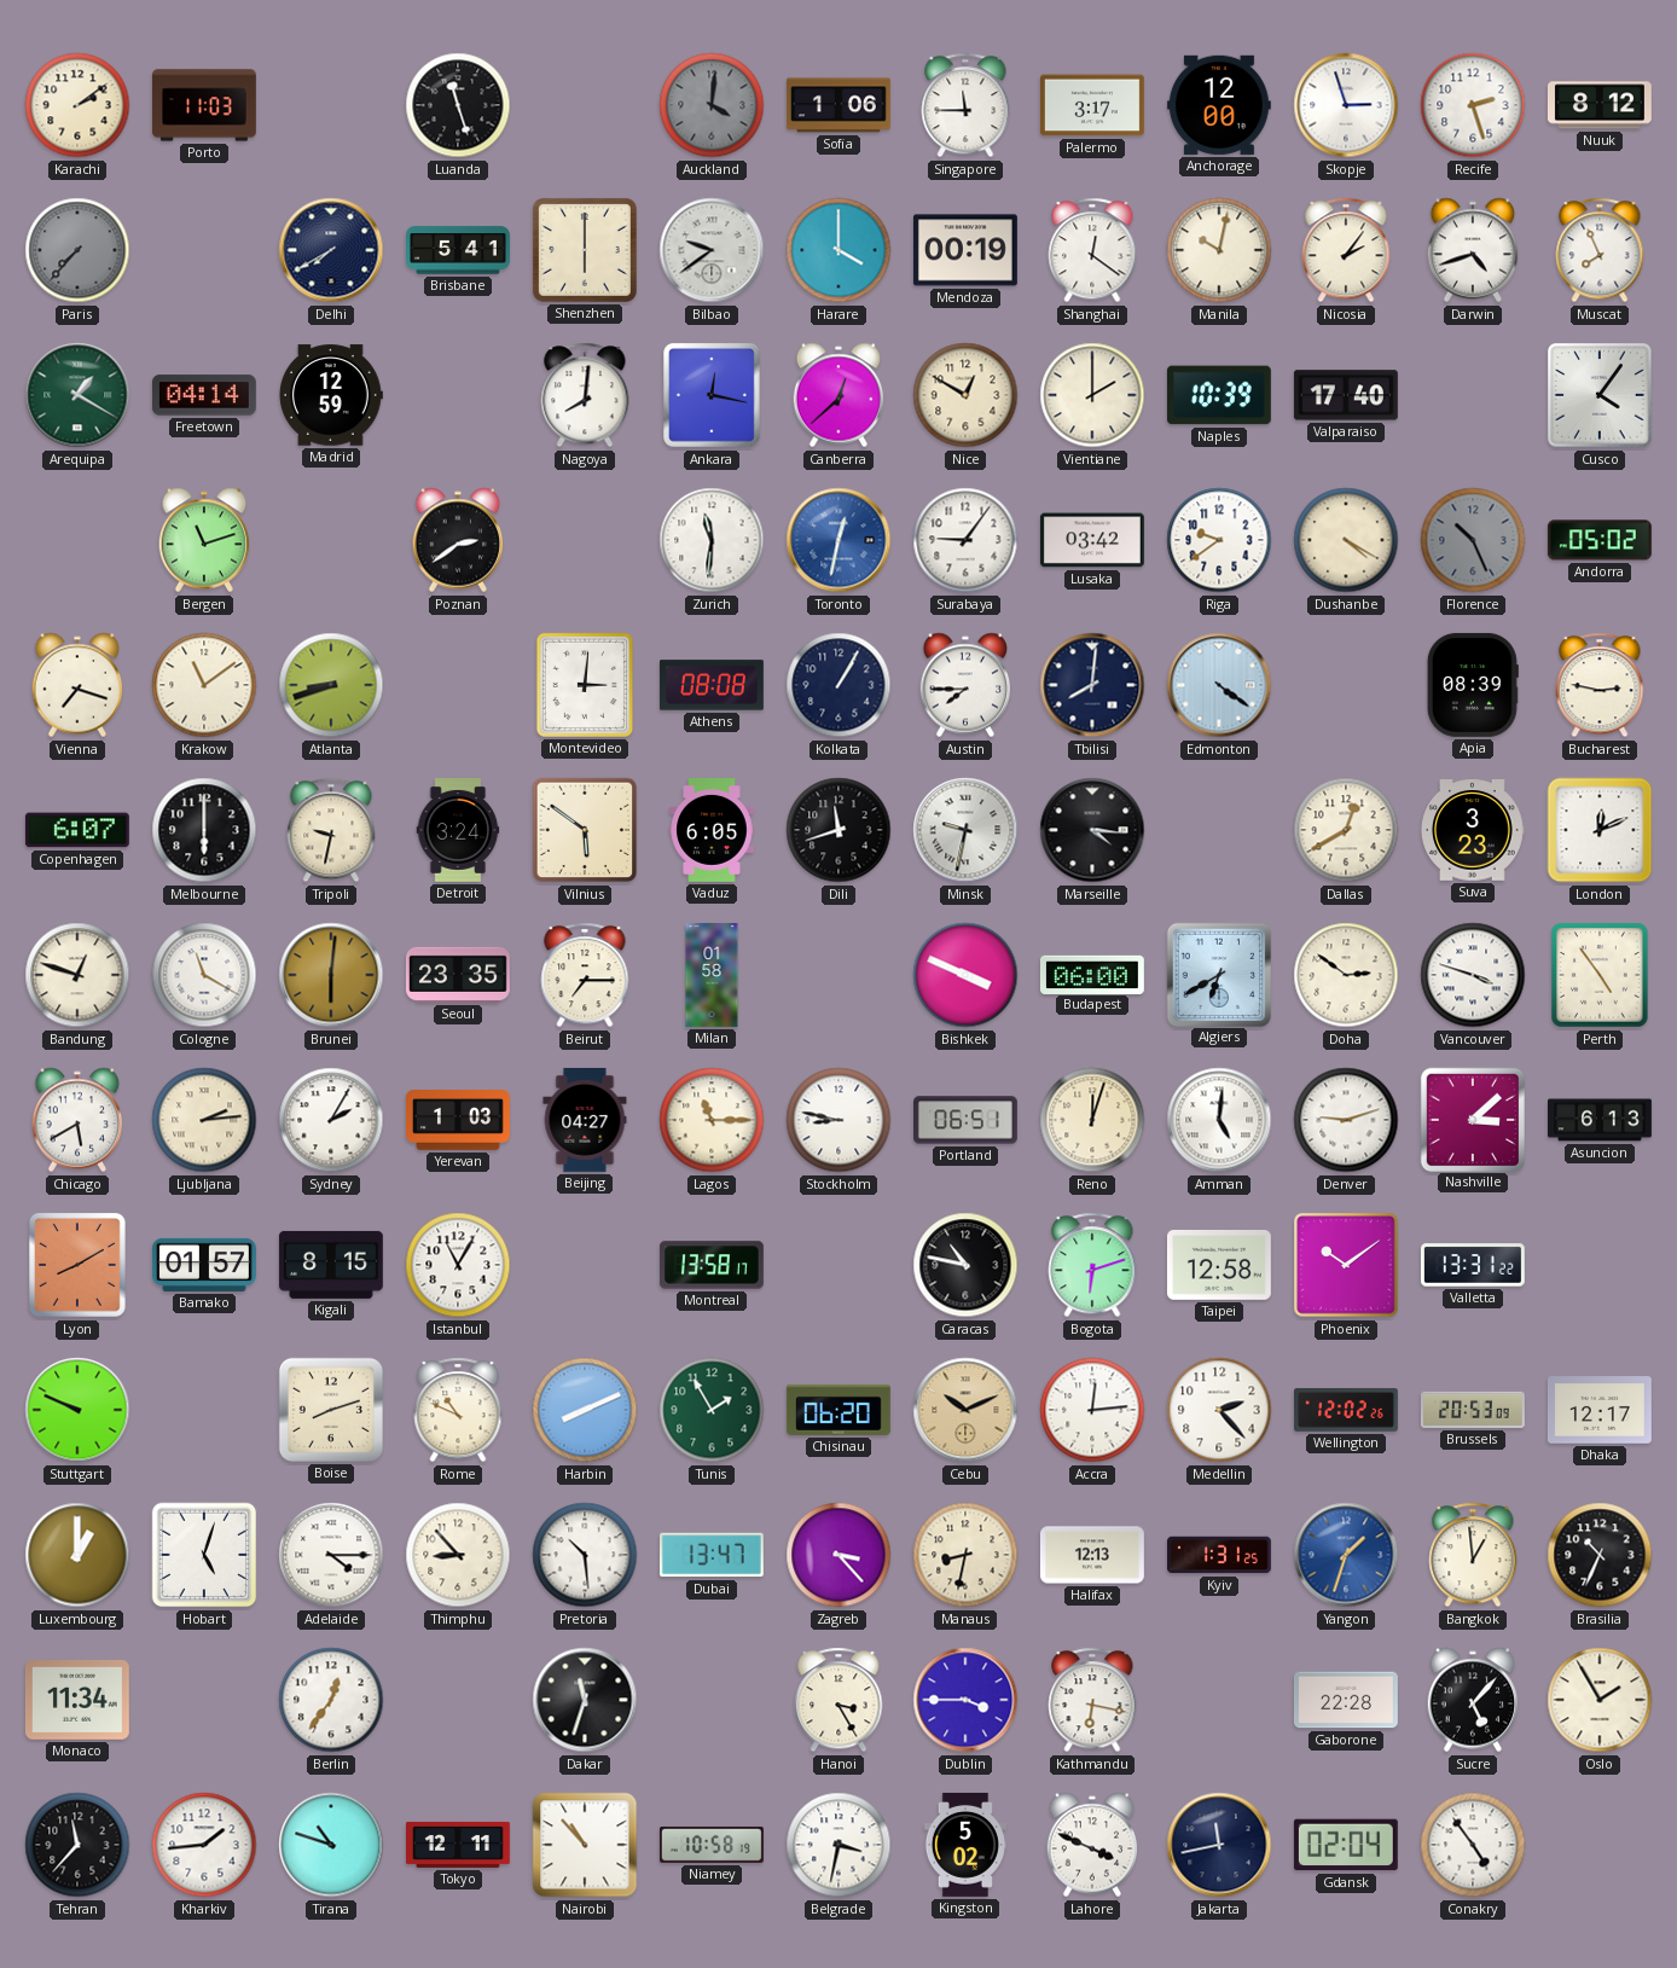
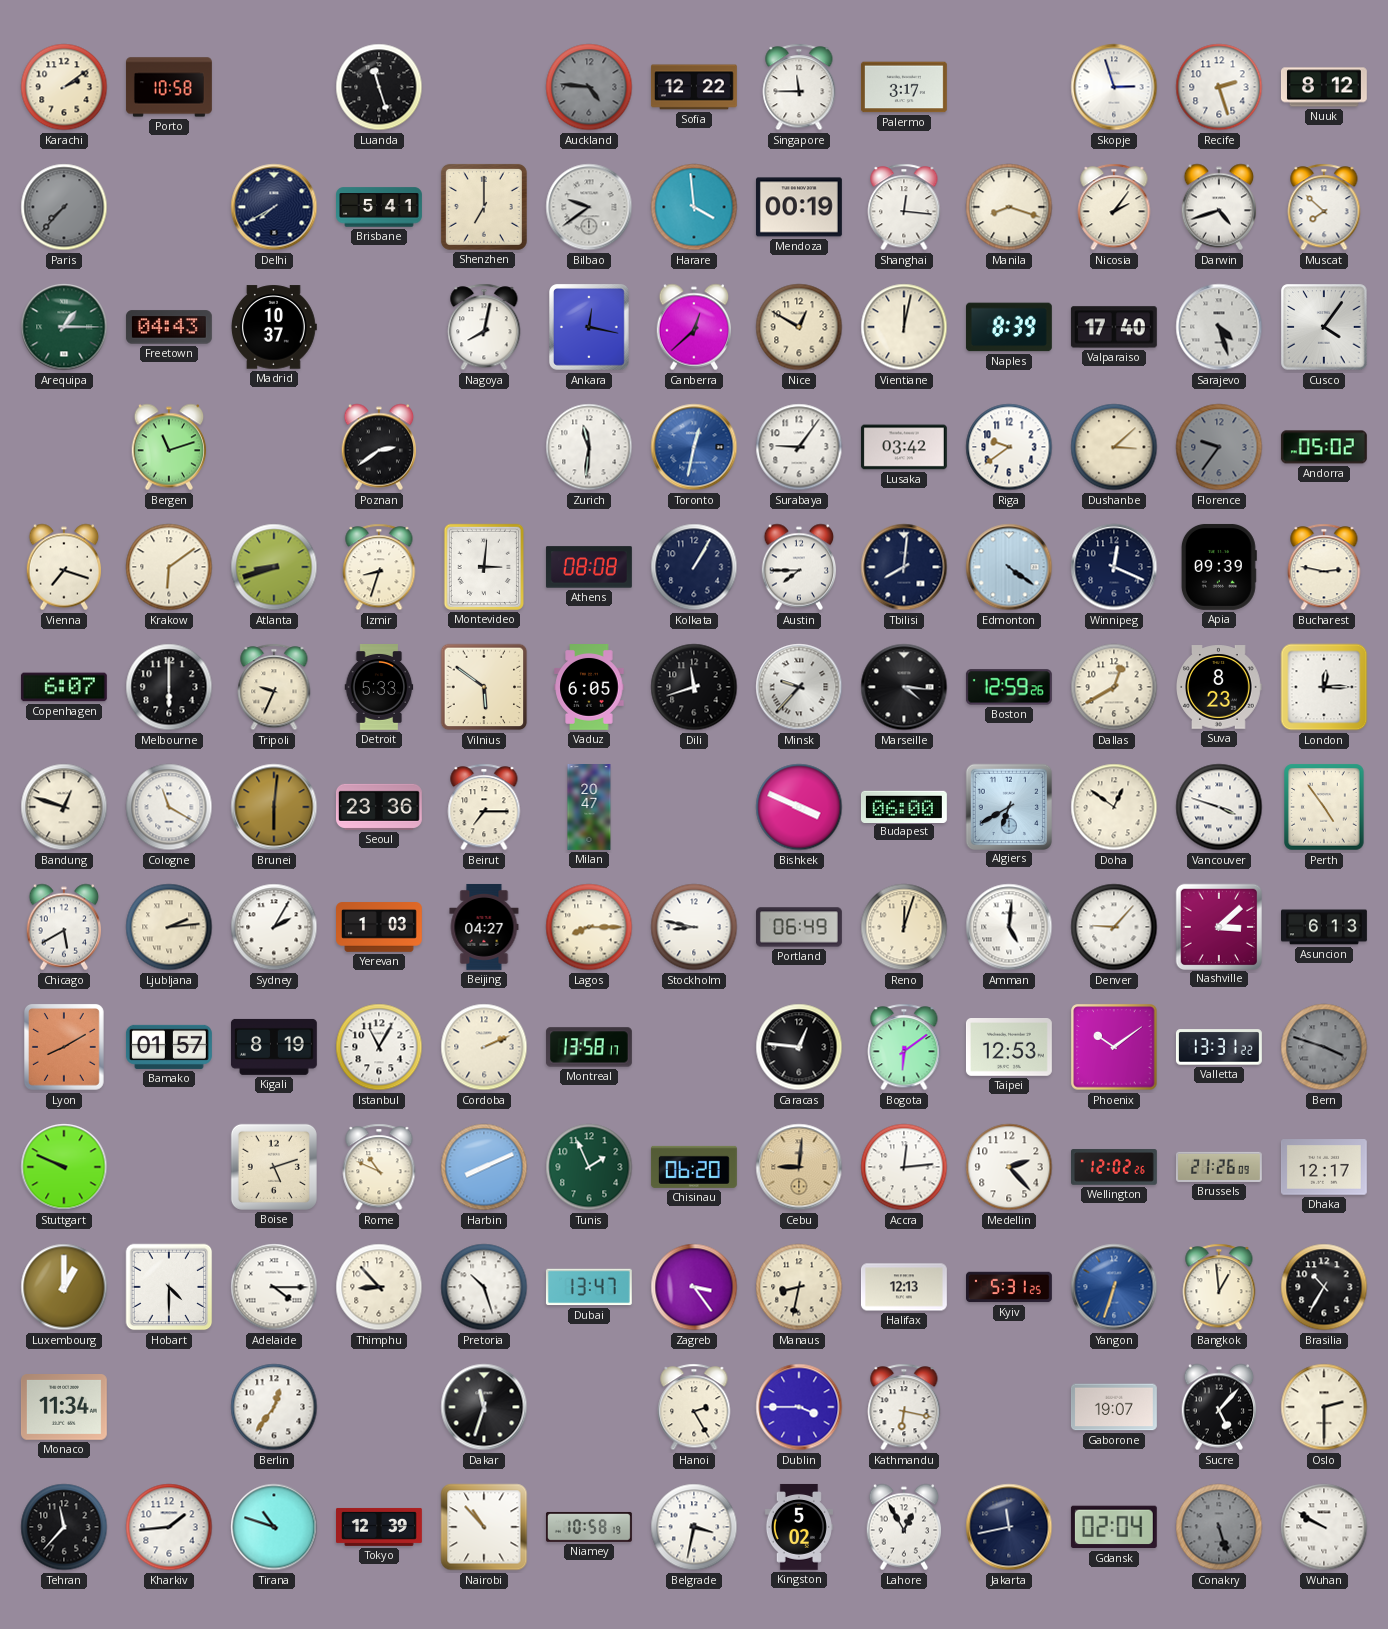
Porto: 11:03 -> 10:58 (169, 87)
Auckland: 4:01 -> 4:46 (589, 87)
Sofia: 1:06 -> 12:22 (694, 87)
Anchorage: 12:00 -> none (1219, 105)
Shenzhen: 6:00 -> 7:00 (484, 207)
Harare: 4:00 -> 3:59 (694, 207)
Shanghai: 12:21 -> 12:16 (904, 207)
Manila: 10:02 -> 8:18 (1009, 207)
Muscat: 7:56 -> 7:52 (1324, 207)
Arequipa: 1:20 -> 1:15 (64, 327)
Freetown: 04:14 -> 04:43 (169, 327)
Madrid: 12:59 -> 10:37 (274, 327)
Nagoya: 8:01 -> 8:02 (484, 327)
Vientiane: 2:00 -> 12:02 (904, 327)
Naples: 10:39 -> 8:39 (1009, 327)
Sarajevo: none -> 4:27 (1219, 327)
Dushanbe: 4:20 -> 3:08 (1114, 447)
Florence: 10:26 -> 9:36 (1219, 447)
Krakow: 11:09 -> 6:09 (169, 567)
Izmir: none -> 8:33 (379, 567)
Winnipeg: none -> 12:19 (1114, 567)
Apia: 08:39 -> 09:39 (1219, 567)
Tripoli: 9:32 -> 9:34 (274, 687)
Detroit: 3:24 -> 5:33 (379, 688)
Minsk: 9:32 -> 9:37 (799, 687)
Boston: none -> 12:59 (1009, 687)
Suva: 3:23 -> 8:23 (1219, 687)
London: 12:11 -> 12:15 (1324, 687)
Seoul: 23:35 -> 23:36 (379, 807)
Milan: 01:58 -> 20:47 (589, 808)
Doha: 2:51 -> 12:51 (1114, 807)
Lagos: 11:15 -> 8:15 (589, 927)
Portland: 06:51 -> 06:49 (800, 927)
Denver: 9:12 -> 9:07 (1114, 927)
Kigali: 8:15 -> 8:19 (274, 1047)
Cordoba: none -> 2:11 (484, 1047)
Caracas: 10:47 -> 12:46 (799, 1047)
Bogota: 6:12 -> 6:09 (904, 1047)
Taipei: 12:58 -> 12:53 (1009, 1048)
Bern: none -> 3:48 (1324, 1047)
Boise: 8:12 -> 5:12 (274, 1167)
Tunis: 1:55 -> 1:56 (589, 1167)
Cebu: 10:11 -> 9:01 (799, 1167)
Brussels: 20:53 -> 21:26 (1219, 1167)
Hobart: 5:03 -> 4:30 (169, 1287)
Pretoria: 10:29 -> 10:27 (484, 1287)
Zagreb: 3:23 -> 3:24 (694, 1287)
Kyiv: 1:31 -> 5:31 (1010, 1287)
Yangon: 1:33 -> 6:33 (1114, 1287)
Brasilia: 10:34 -> 10:35 (1324, 1287)
Hanoi: 3:25 -> 2:25 (694, 1407)
Gaborone: 22:28 -> 19:07 (1114, 1407)
Oslo: 1:55 -> 2:30 (1324, 1407)
Tokyo: 12:11 -> 12:39 (380, 1527)
Lahore: 3:49 -> 12:55 (904, 1527)
Conakry: 4:54 -> 5:27 (1219, 1527)
Conakry dial: white -> grey (1219, 1527)
Wuhan: none -> 9:50 (1324, 1527)
